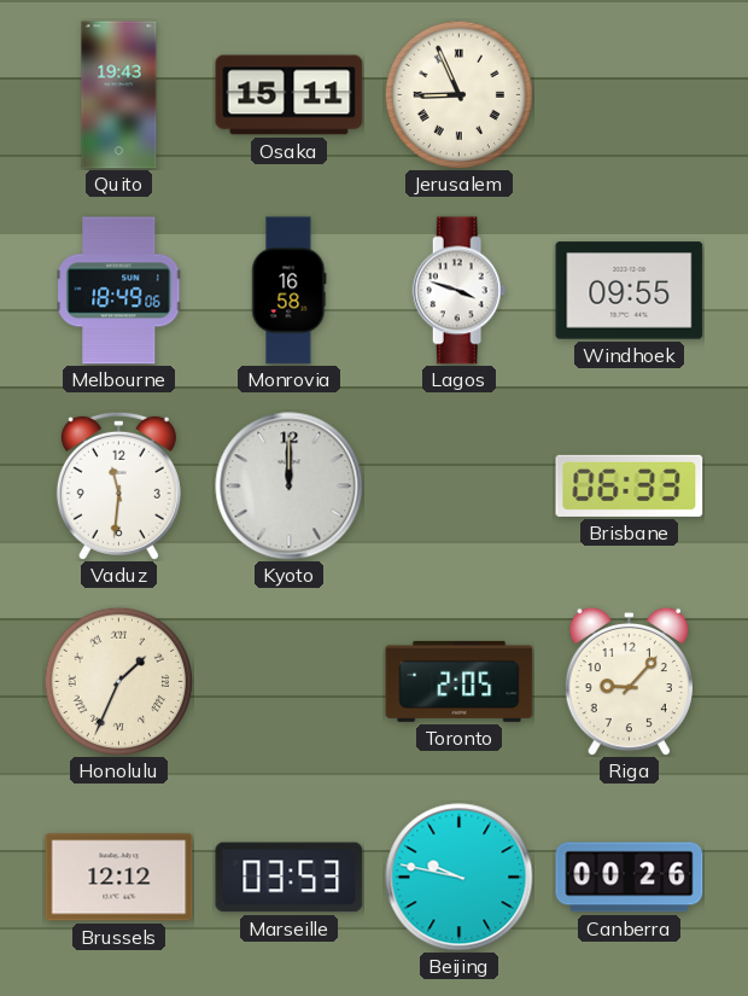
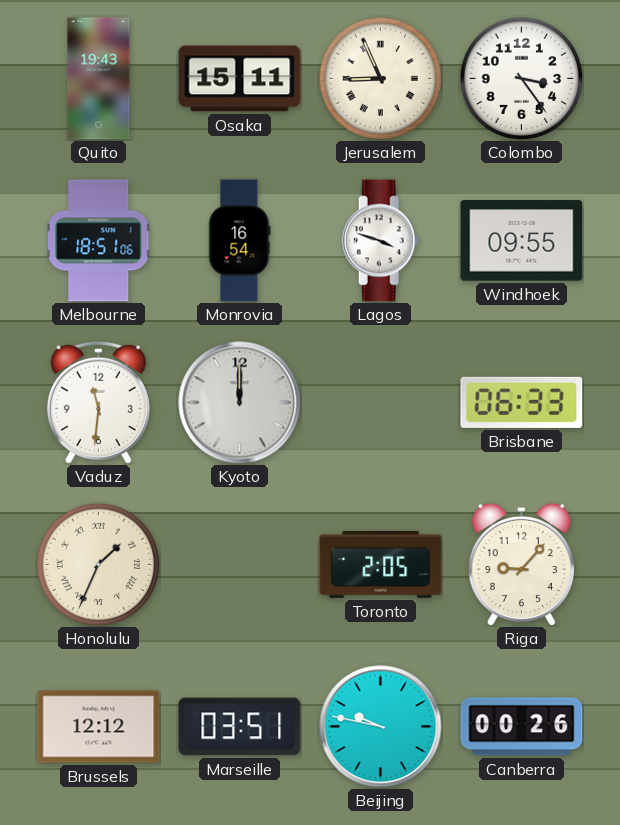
Colombo: none -> 3:24 (521, 78)
Melbourne: 18:49 -> 18:51 (99, 241)
Monrovia: 16:58 -> 16:54 (240, 241)
Marseille: 03:53 -> 03:51 (240, 727)
